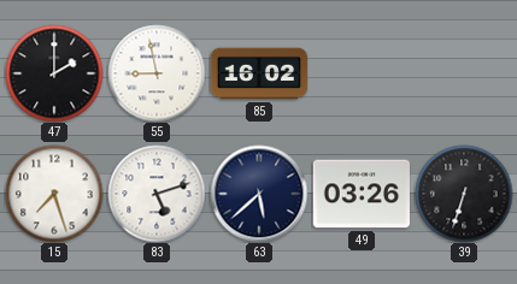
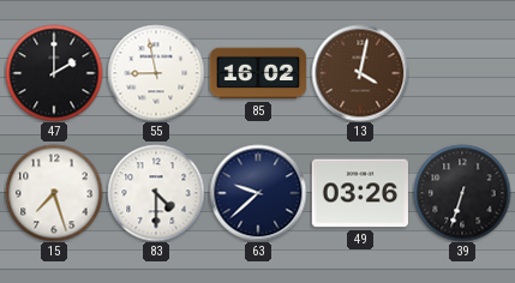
13: none -> 4:02 (360, 73)
83: 5:12 -> 4:30 (156, 193)
63: 5:38 -> 9:38 (258, 193)
